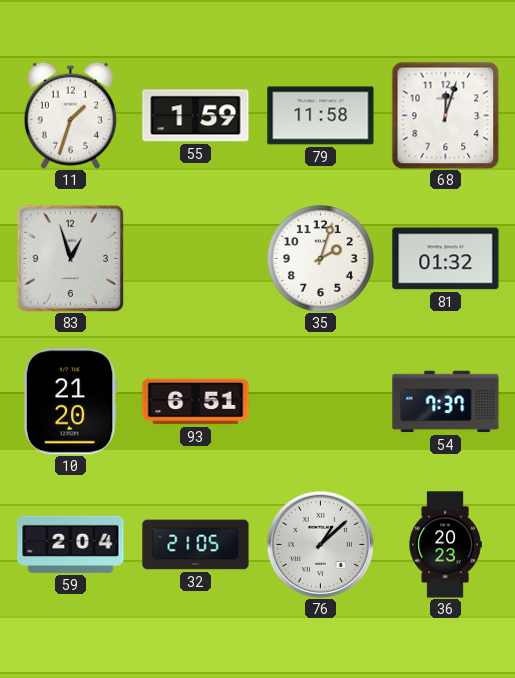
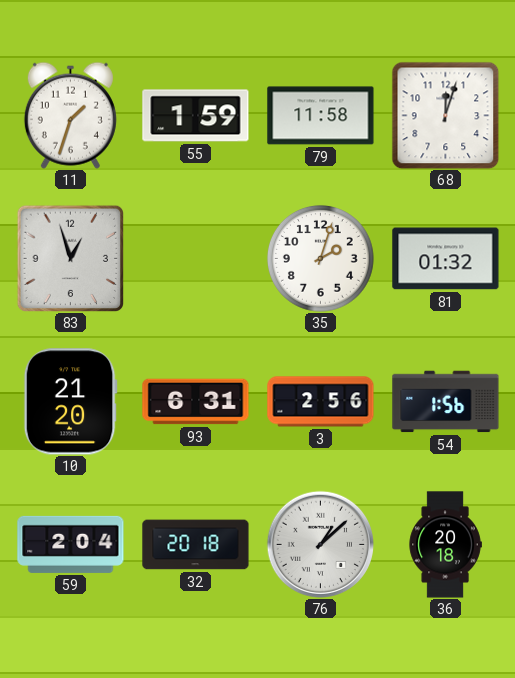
93: 6:51 -> 6:31 (196, 402)
3: none -> 2:56 (321, 402)
54: 7:37 -> 1:56 (446, 402)
32: 21:05 -> 20:18 (196, 545)
36: 20:23 -> 20:18 (445, 545)
